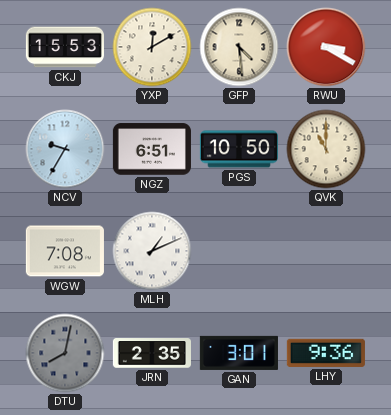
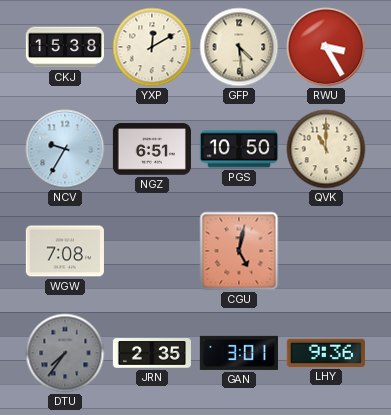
CKJ: 15:53 -> 15:38 (65, 47)
RWU: 3:20 -> 3:25 (326, 47)
MLH: 1:11 -> none (152, 251)
CGU: none -> 5:02 (239, 251)
DTU: 8:02 -> 7:36 (65, 353)
